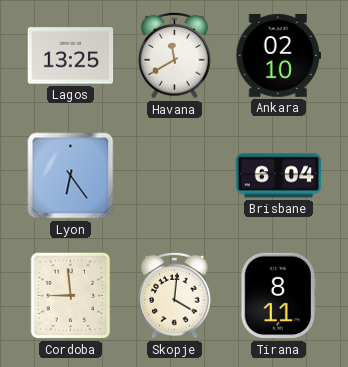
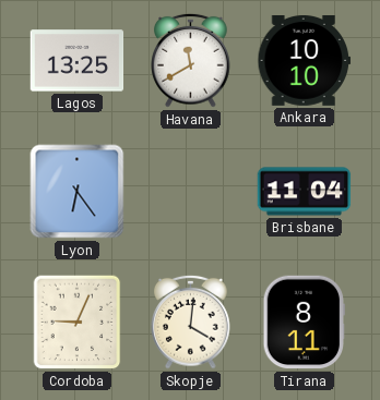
Ankara: 02:10 -> 10:10 (305, 60)
Brisbane: 6:04 -> 11:04 (305, 192)
Cordoba: 8:59 -> 9:04 (78, 323)
